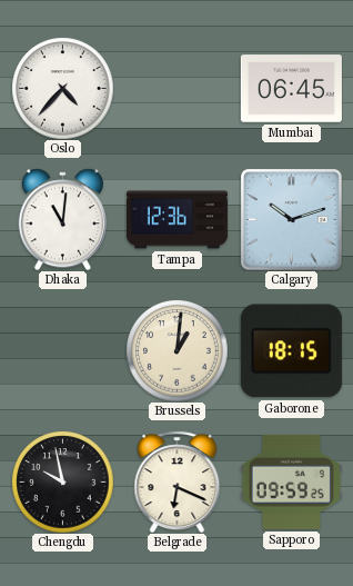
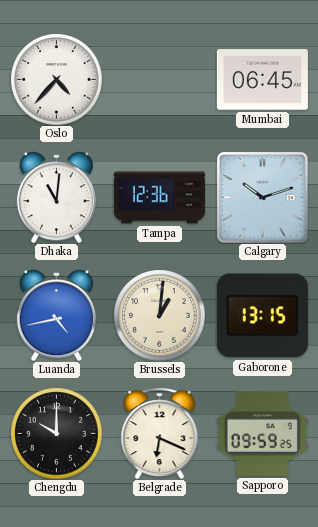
Luanda: none -> 4:43 (56, 315)
Gaborone: 18:15 -> 13:15 (262, 316)
Chengdu: 9:58 -> 10:00 (56, 433)
